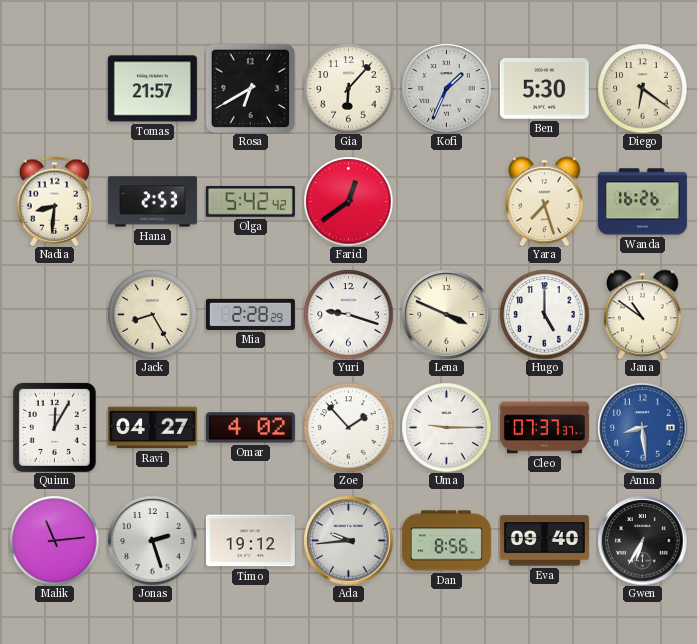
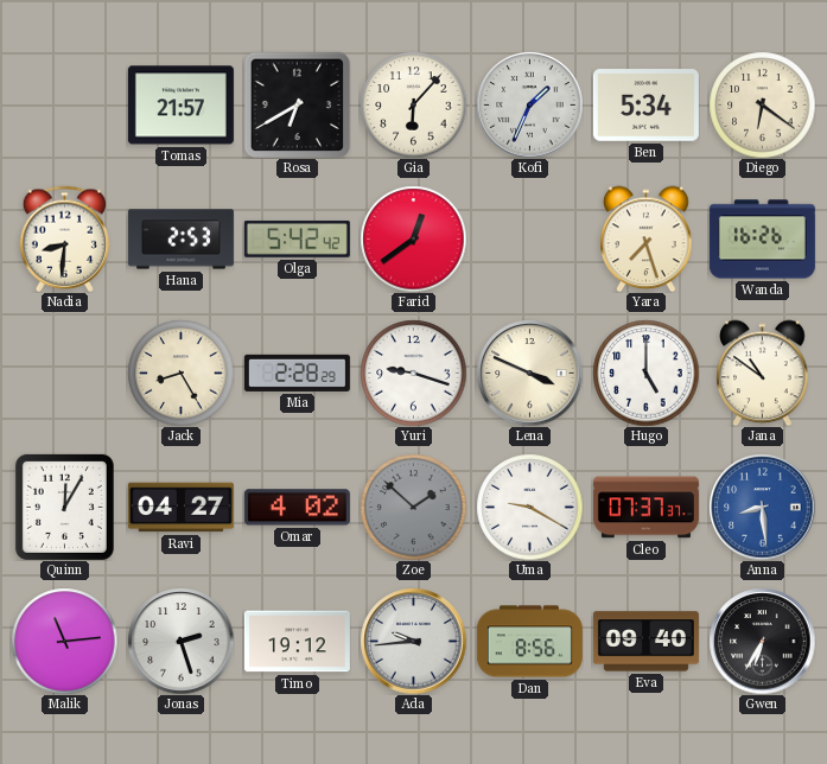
Ben: 5:30 -> 5:34 (645, 106)
Zoe: 1:53 -> 1:52 (413, 507)
Zoe dial: white -> grey (413, 507)
Uma: 9:15 -> 9:20 (529, 507)
